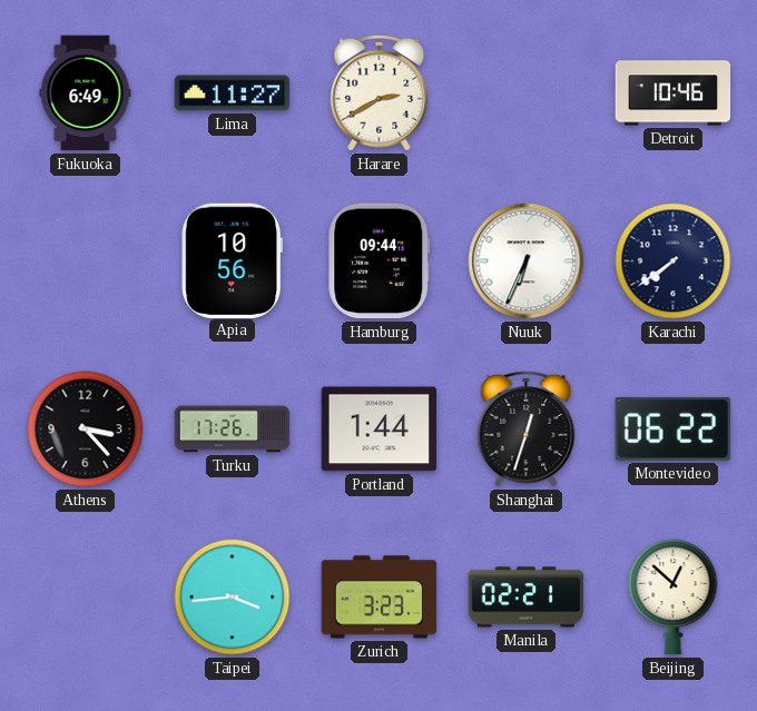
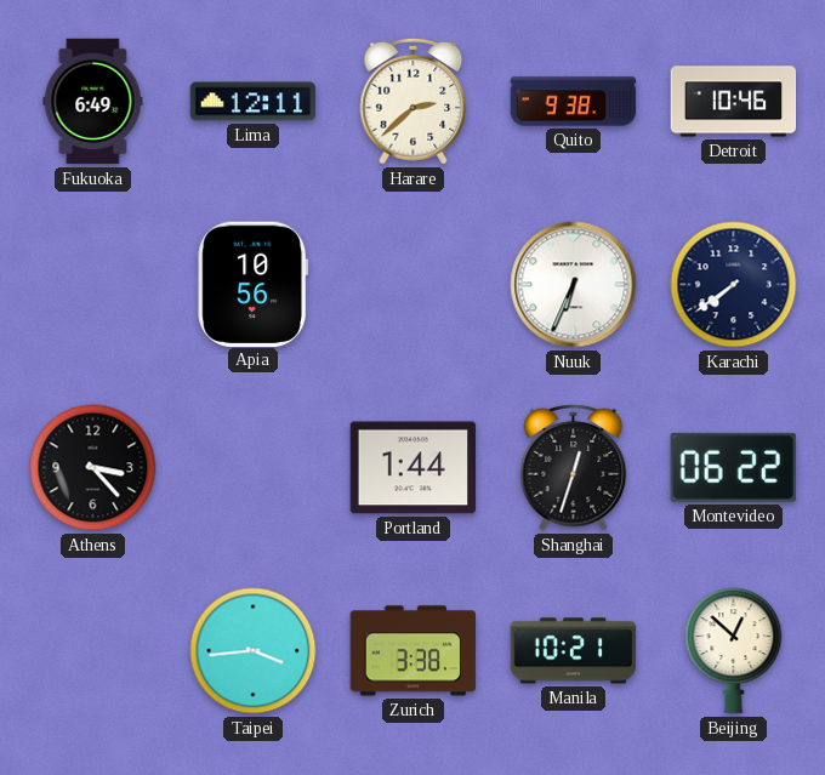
Lima: 11:27 -> 12:11 (254, 102)
Harare: 2:40 -> 2:38 (414, 101)
Quito: none -> 9:38 (574, 102)
Hamburg: 09:44 -> none (380, 261)
Turku: 17:26 -> none (233, 429)
Zurich: 3:23 -> 3:38 (414, 651)
Manila: 02:21 -> 10:21 (574, 651)
